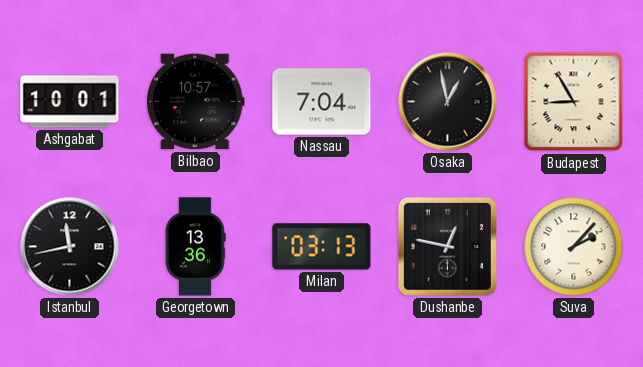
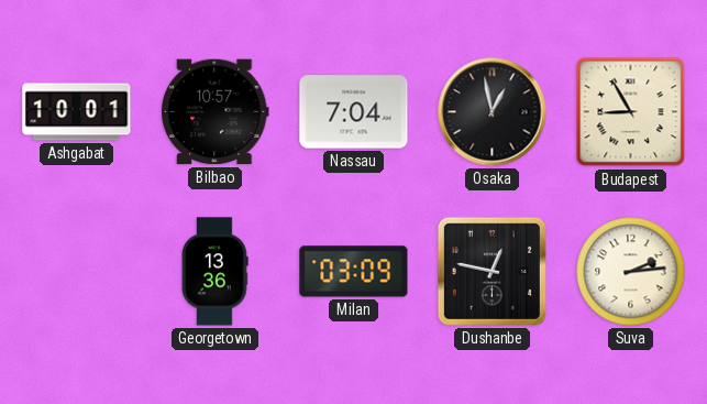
Istanbul: 11:43 -> none (70, 247)
Milan: 03:13 -> 03:09 (354, 272)
Suva: 2:07 -> 2:14 (631, 272)
